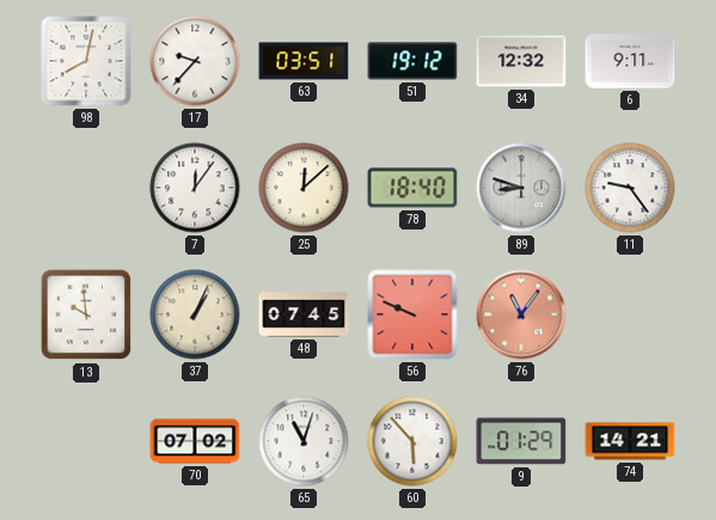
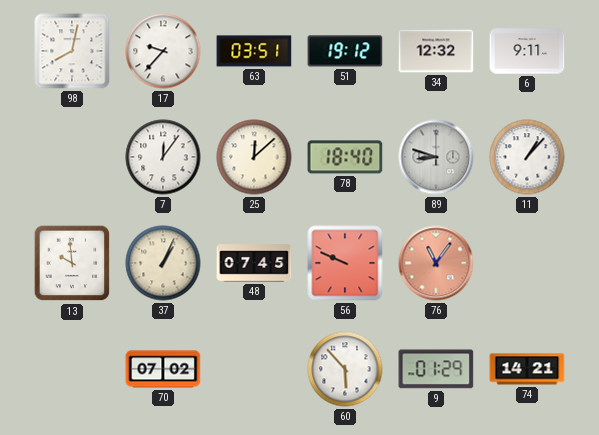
11: 9:24 -> 1:07 (527, 157)
65: 11:03 -> none (304, 441)
